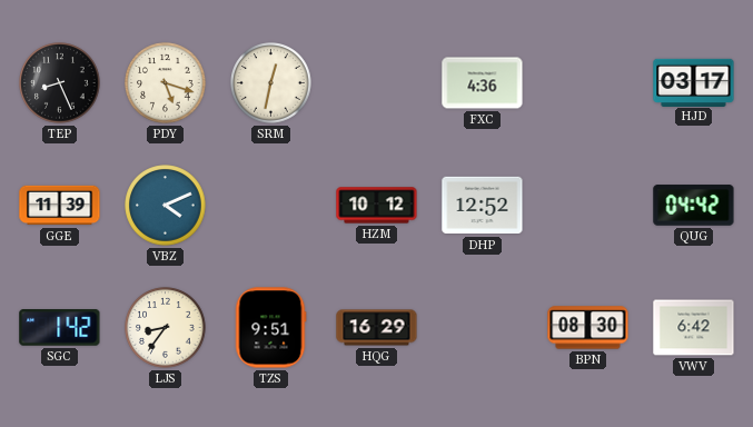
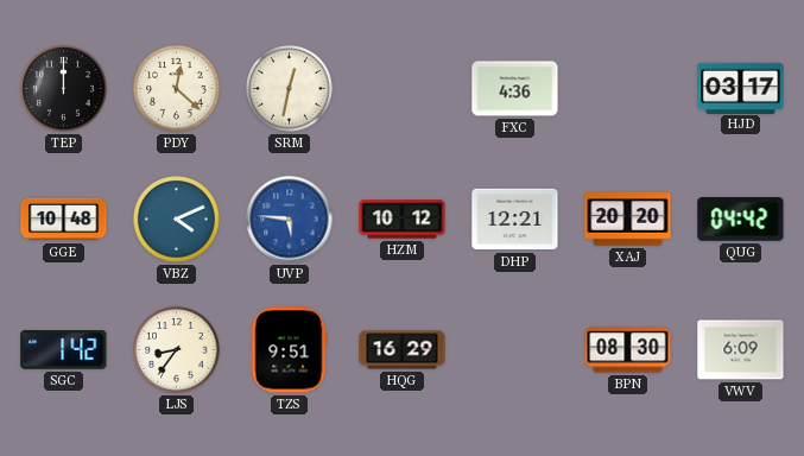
TEP: 8:26 -> 12:00 (64, 89)
PDY: 5:18 -> 12:22 (177, 89)
GGE: 11:39 -> 10:48 (64, 220)
UVP: none -> 5:46 (290, 220)
DHP: 12:52 -> 12:21 (515, 220)
XAJ: none -> 20:20 (628, 220)
VWV: 6:42 -> 6:09 (741, 350)
